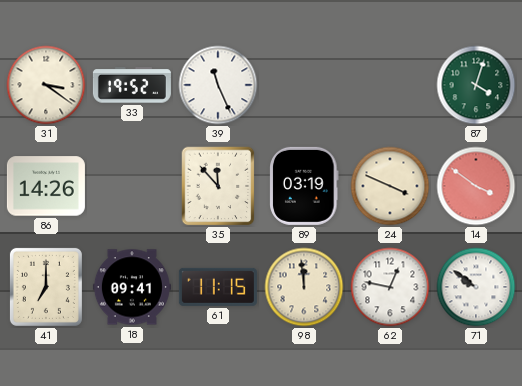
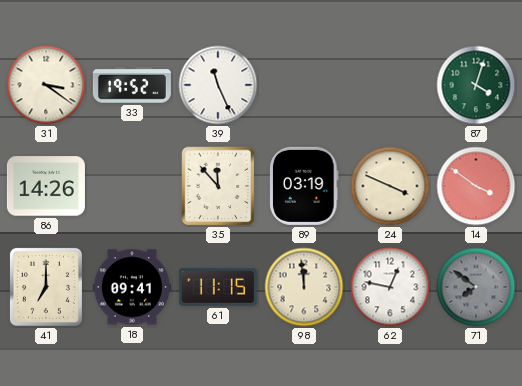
71: 9:51 -> 7:51 (476, 287)
71 dial: white -> grey (476, 287)
